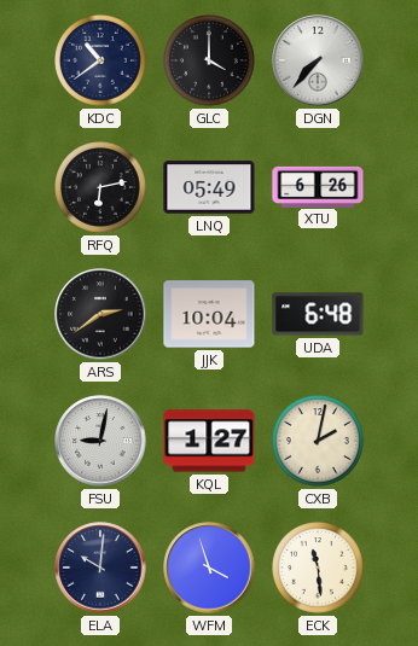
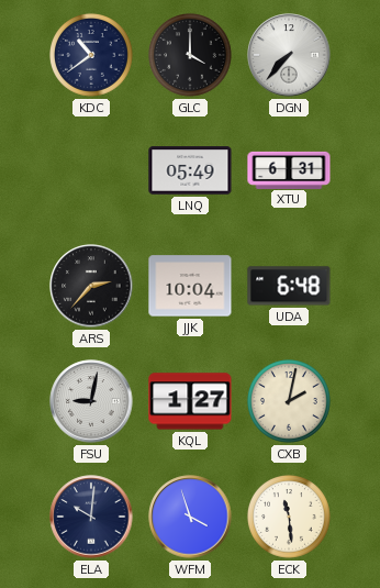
RFQ: 6:13 -> none (101, 188)
XTU: 6:26 -> 6:31 (289, 169)
ARS: 2:39 -> 2:37 (91, 286)
